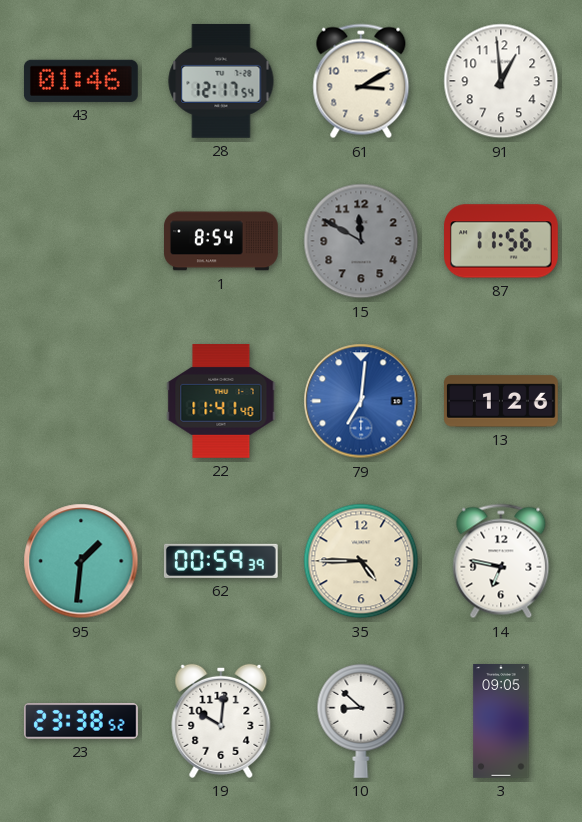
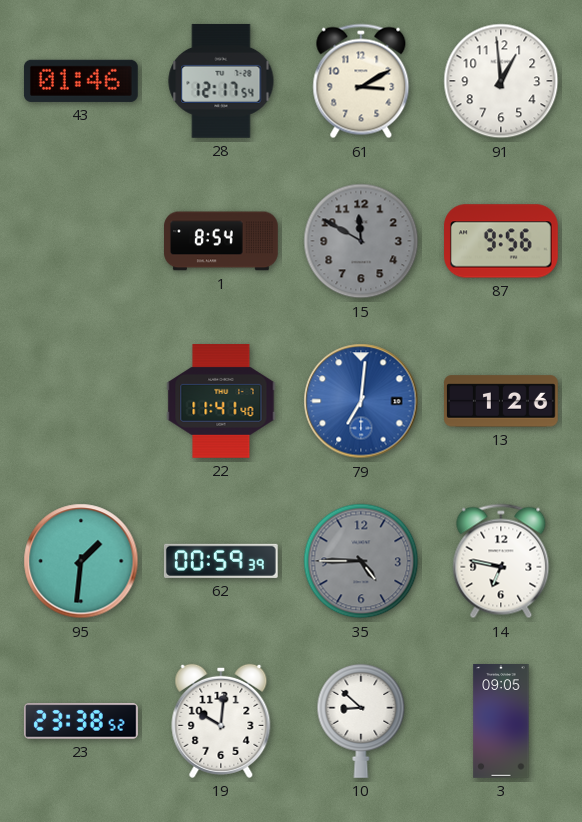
87: 11:56 -> 9:56 (502, 241)
35 dial: cream -> grey (361, 561)
